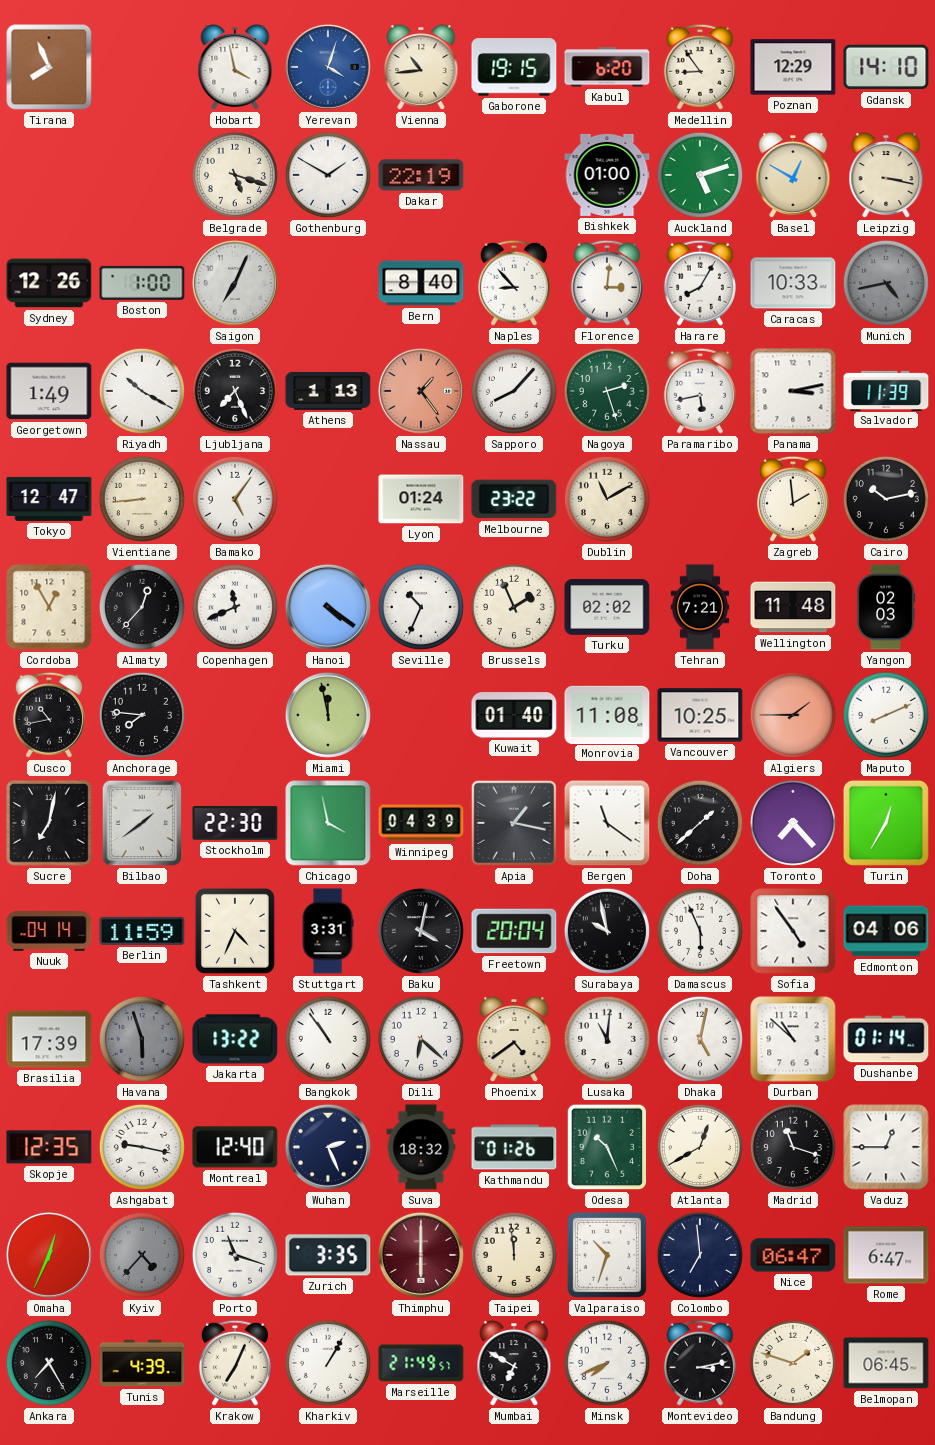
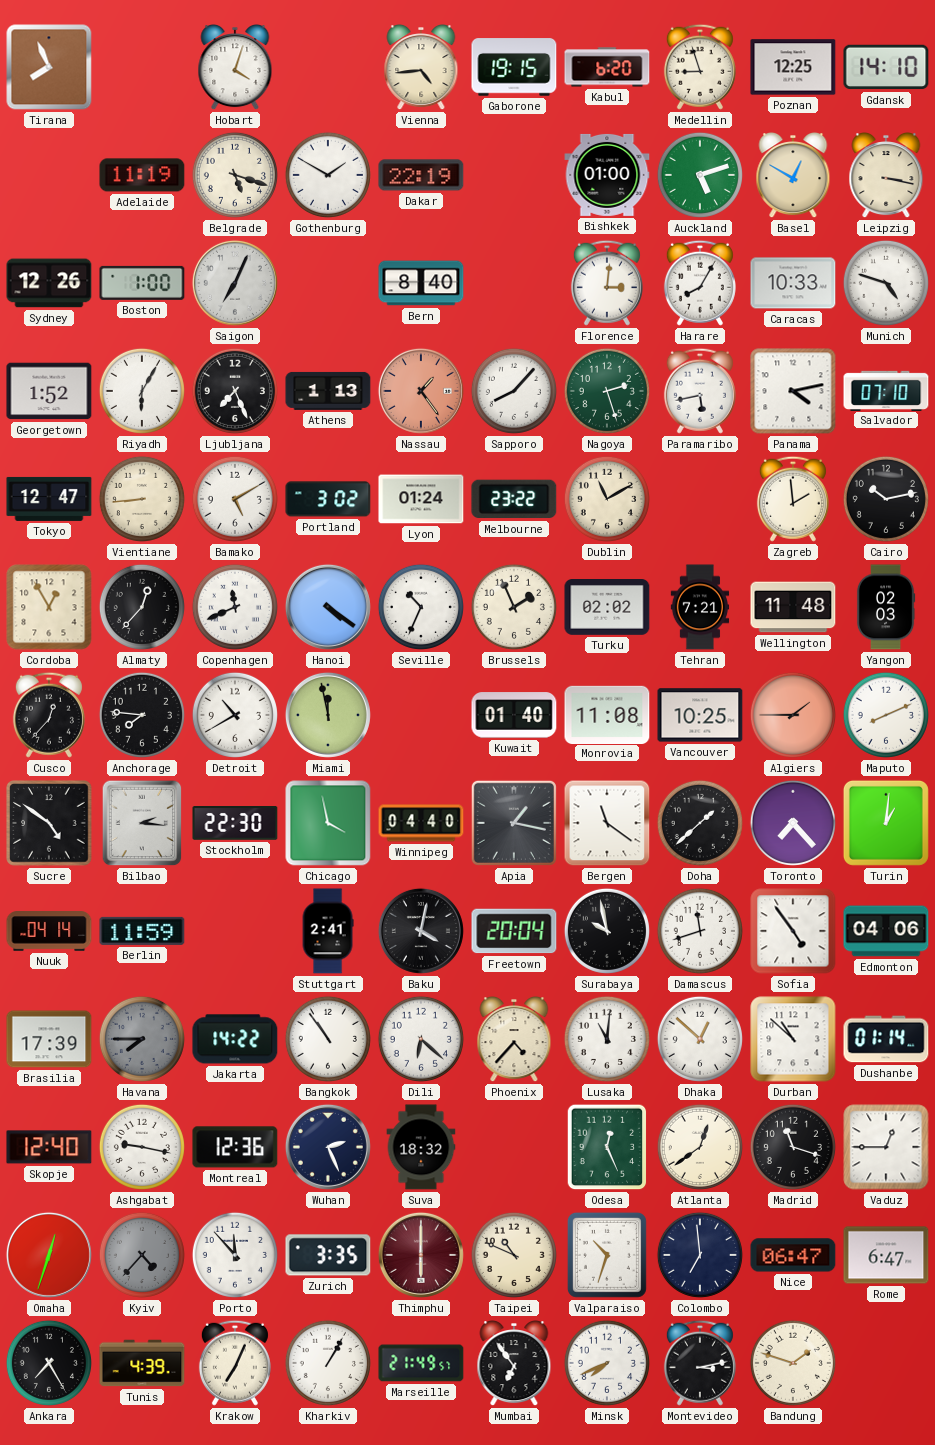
Hobart: 3:58 -> 4:03 (235, 68)
Yerevan: 4:03 -> none (328, 67)
Vienna: 10:44 -> 4:44 (421, 68)
Medellin: 8:54 -> 8:57 (700, 67)
Poznan: 12:29 -> 12:25 (793, 67)
Adelaide: none -> 11:19 (142, 175)
Naples: 8:53 -> none (514, 283)
Munich: 4:43 -> 4:48 (886, 283)
Munich dial: grey -> white (886, 283)
Georgetown: 1:49 -> 1:52 (49, 391)
Riyadh: 10:20 -> 6:05 (142, 391)
Panama: 3:13 -> 4:13 (793, 391)
Salvador: 11:39 -> 07:10 (886, 390)
Bamako: 5:06 -> 5:10 (235, 499)
Portland: none -> 3:02 (328, 499)
Cusco: 10:43 -> 12:37 (49, 715)
Detroit: none -> 10:40 (235, 715)
Sucre: 7:02 -> 4:51 (50, 824)
Bilbao: 1:39 -> 2:16 (142, 823)
Winnipeg: 04:39 -> 04:40 (421, 823)
Turin: 12:35 -> 1:01 (886, 823)
Tashkent: 4:34 -> none (235, 931)
Stuttgart: 3:31 -> 2:41 (328, 931)
Damascus: 5:56 -> 11:42 (700, 931)
Havana: 5:57 -> 7:45 (142, 1039)
Jakarta: 13:22 -> 14:22 (235, 1039)
Phoenix: 4:39 -> 4:37 (514, 1040)
Dhaka: 5:02 -> 12:52 (700, 1039)
Skopje: 12:35 -> 12:40 (49, 1147)
Montreal: 12:40 -> 12:36 (235, 1147)
Kathmandu: 01:26 -> none (514, 1147)
Odesa: 10:26 -> 12:26 (607, 1147)
Atlanta: 12:40 -> 12:39 (700, 1147)
Omaha: 12:34 -> 12:33 (49, 1255)
Porto: 11:18 -> 11:53 (235, 1255)
Taipei: 11:59 -> 10:49 (514, 1255)
Mumbai: 6:50 -> 6:54 (514, 1364)
Belmopan: 06:45 -> none (886, 1363)
